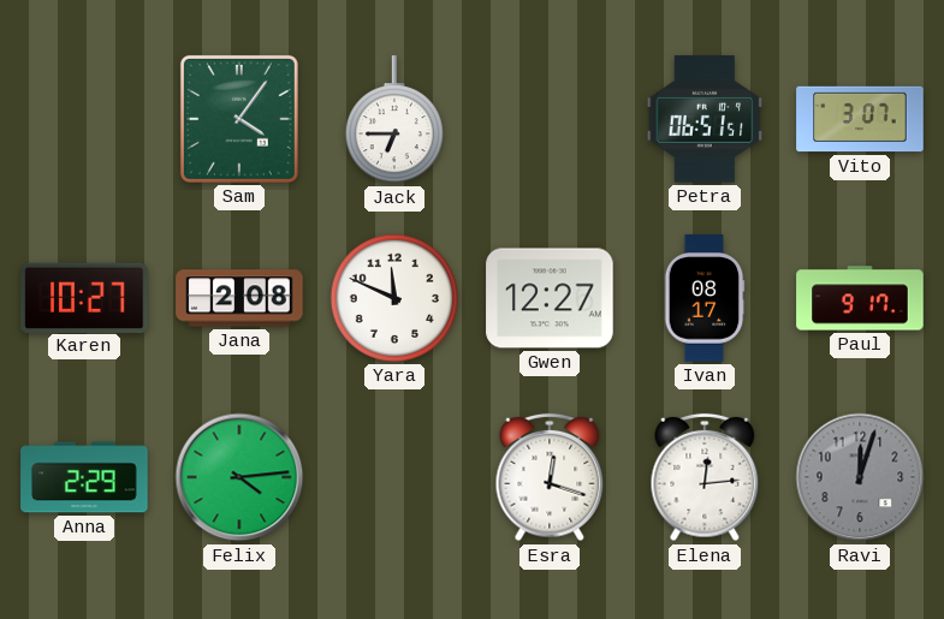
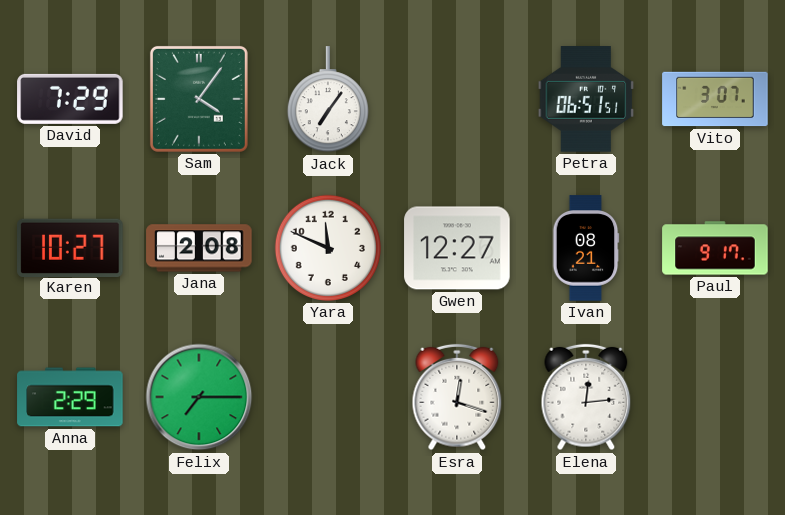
David: none -> 7:29 (70, 99)
Jack: 6:45 -> 7:06 (328, 100)
Ivan: 08:17 -> 08:21 (586, 248)
Felix: 4:14 -> 7:15 (199, 397)
Ravi: 12:03 -> none (860, 477)
